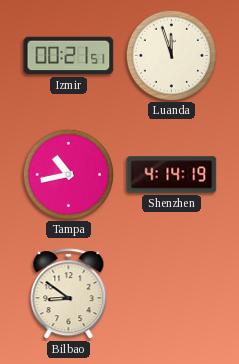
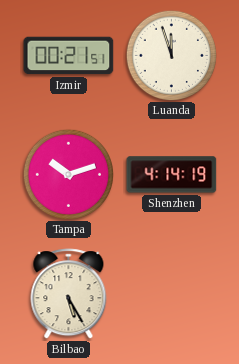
Tampa: 10:43 -> 10:12 (68, 174)
Bilbao: 8:51 -> 5:25 (69, 294)
